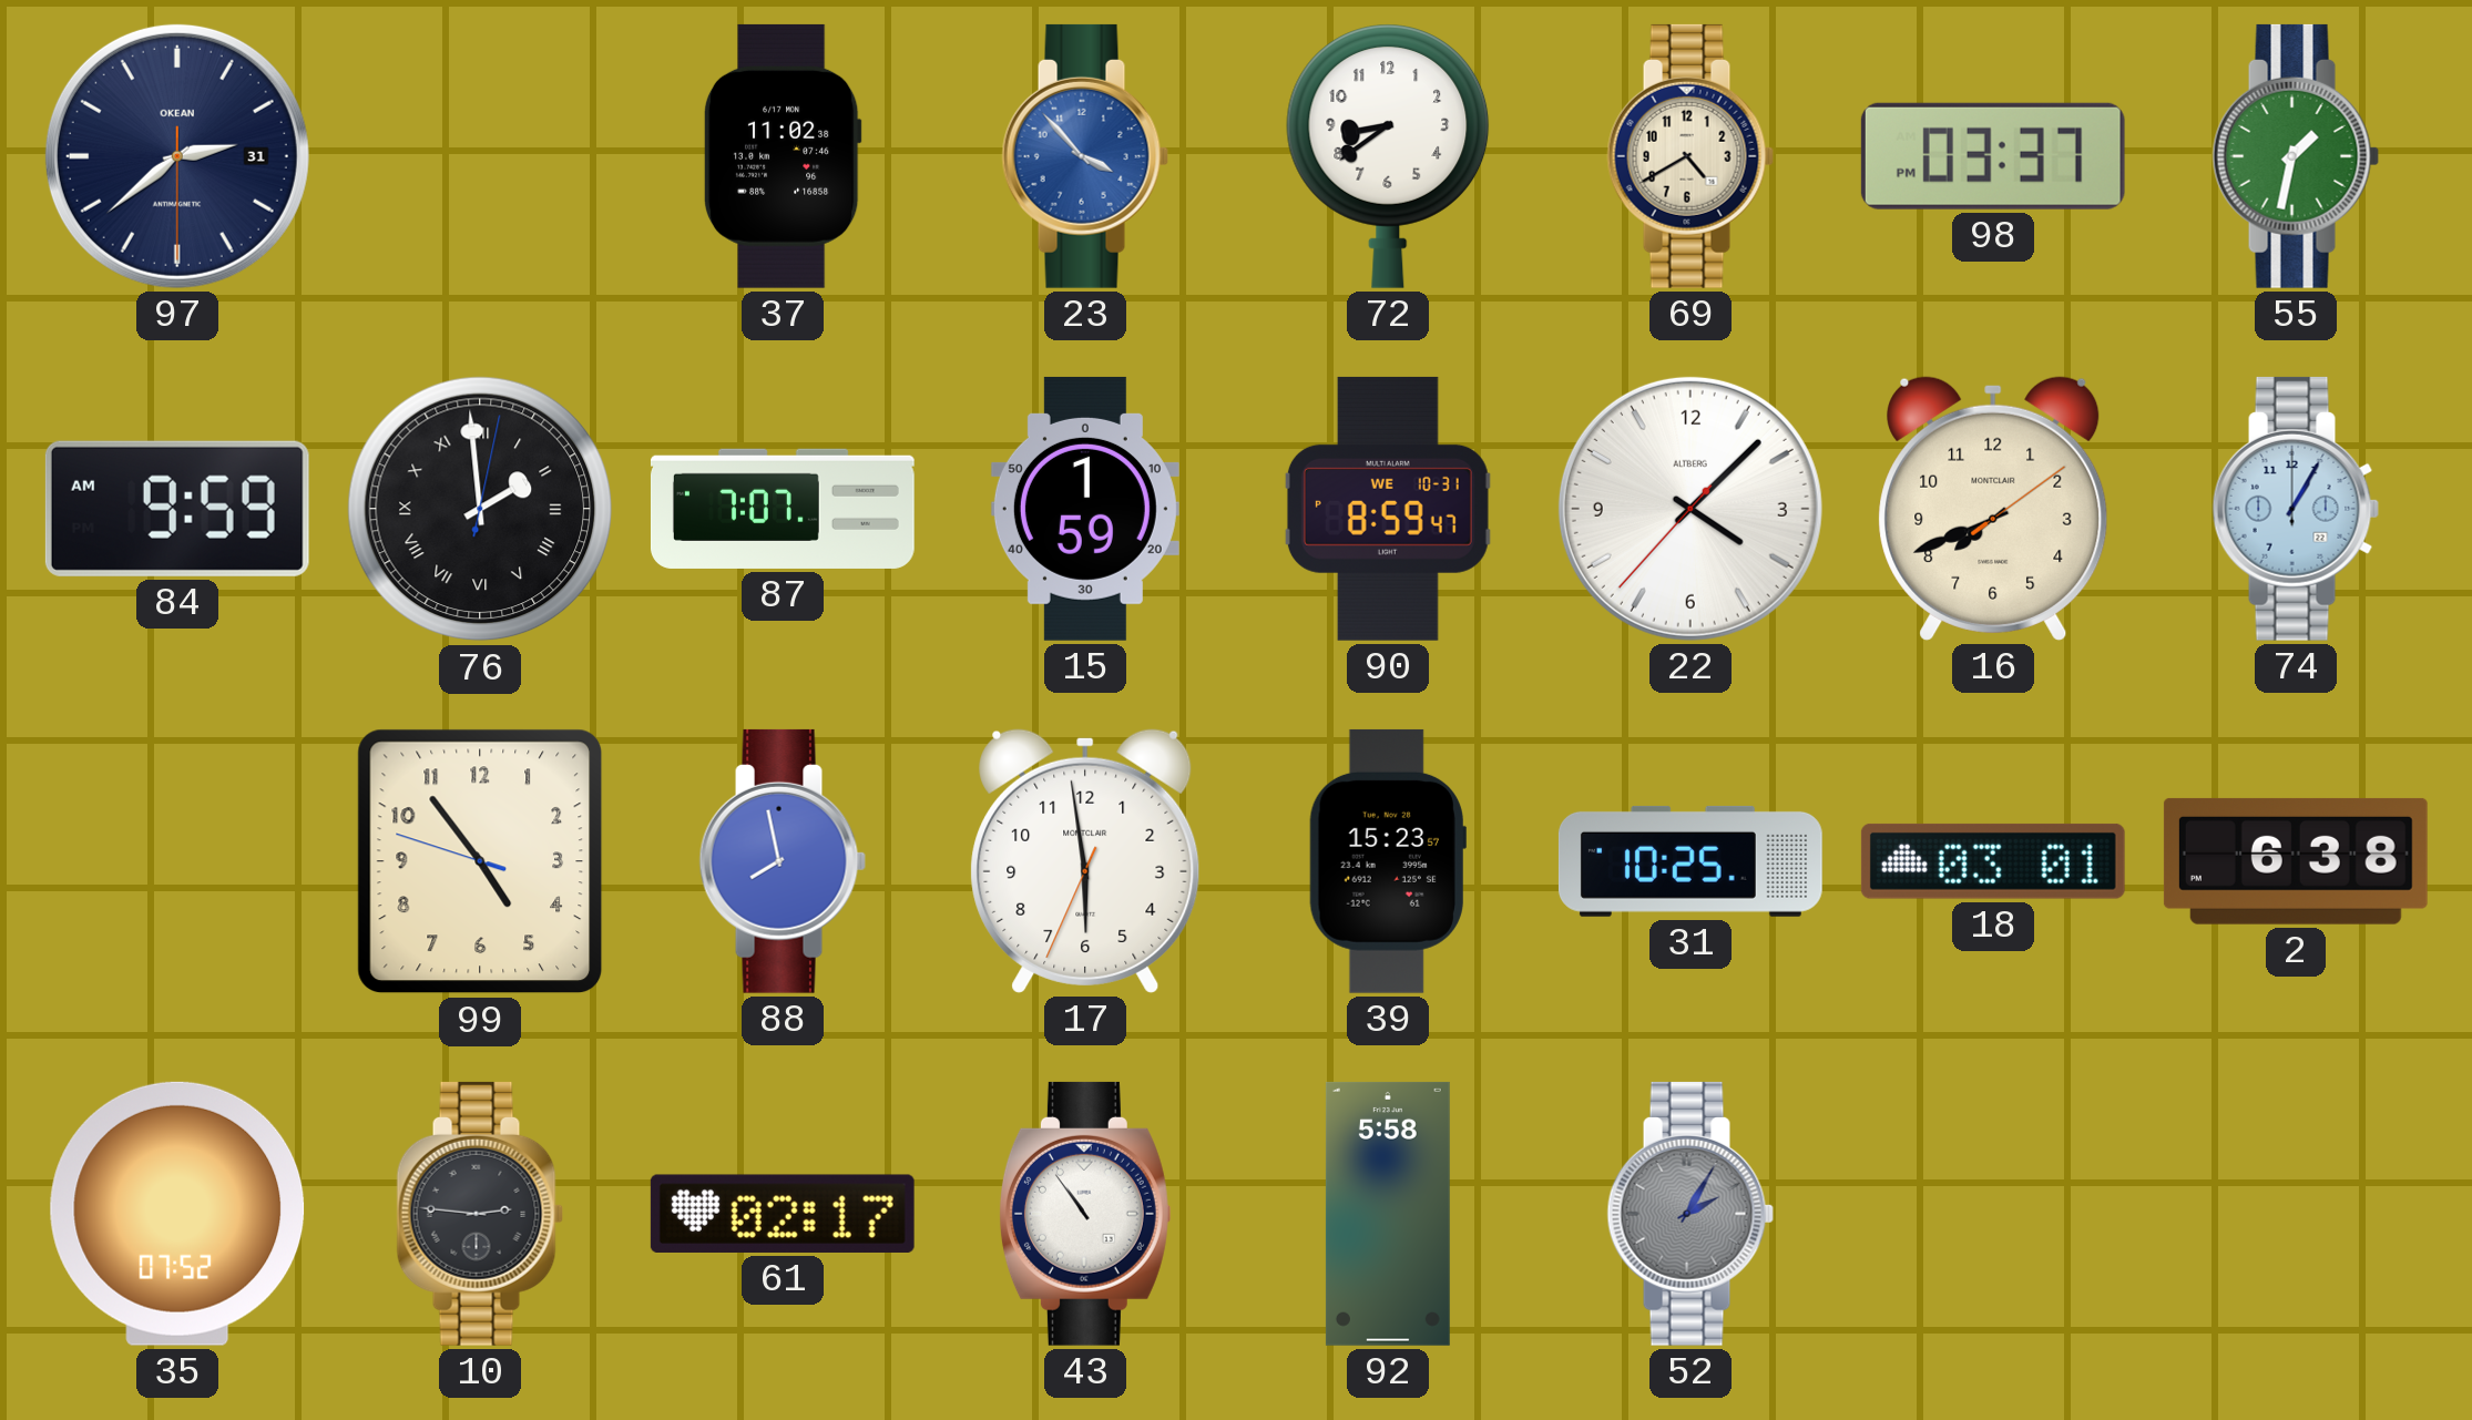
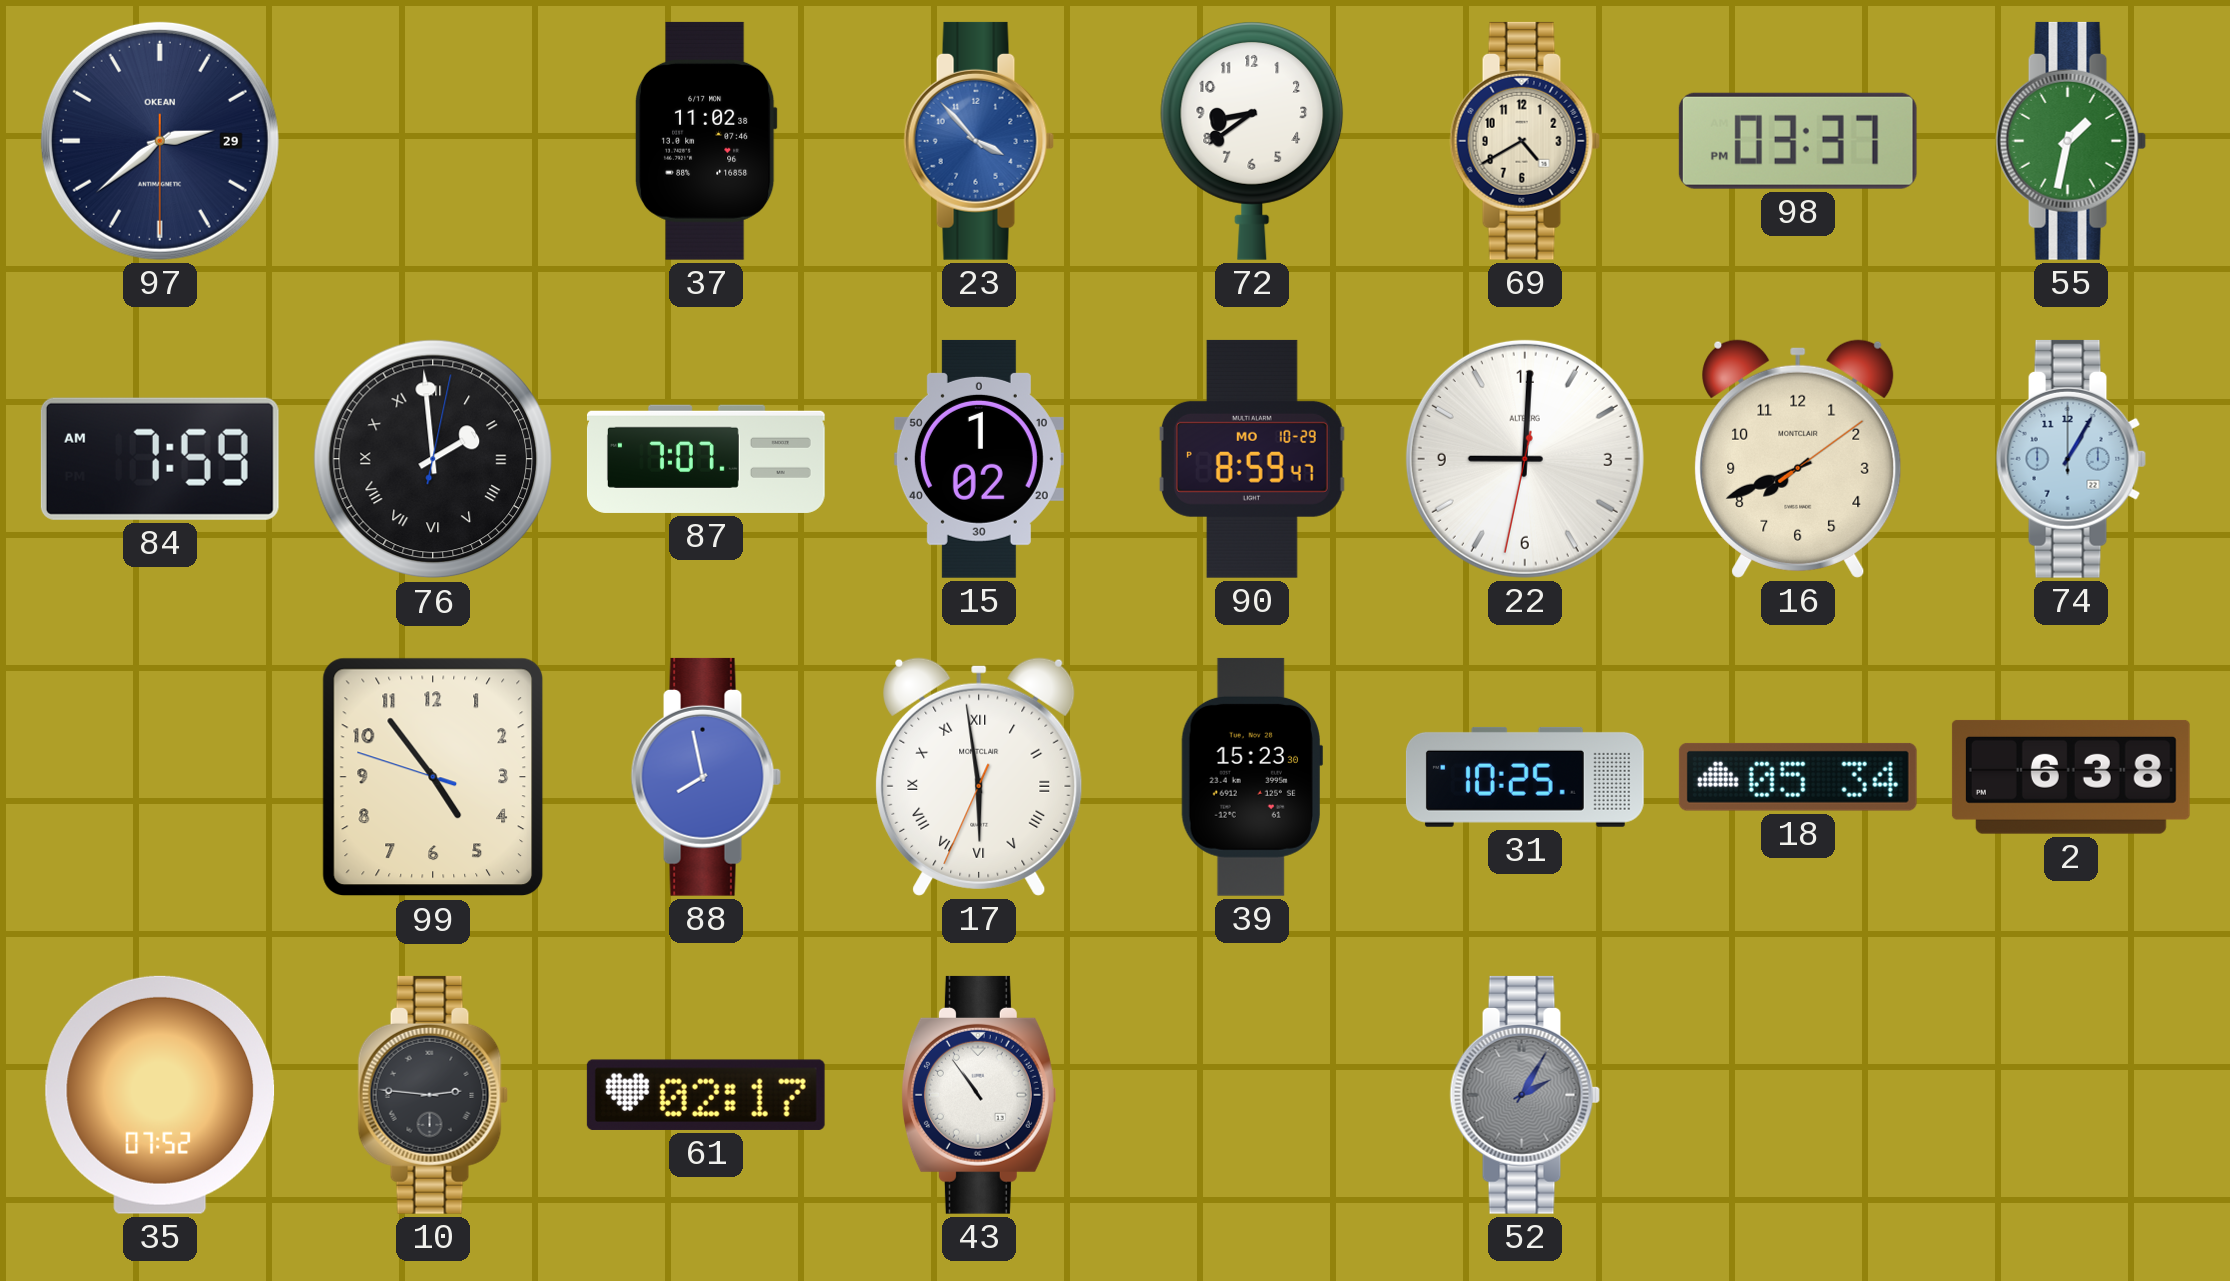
97 date: 31 -> 29 (160, 141)
84: 9:59 -> 7:59 (160, 459)
15: 1:59 -> 1:02 (979, 459)
90 date: WE 10-31 -> MO 10-29 (1252, 459)
22: 4:07 -> 9:00 (1525, 459)
17 numerals: Arabic -> Roman (979, 777)
39: 15:23:57 -> 15:23:30 (1252, 777)
18: 03:01 -> 05:34 (1798, 777)
92: 5:58 -> none (1388, 1214)
